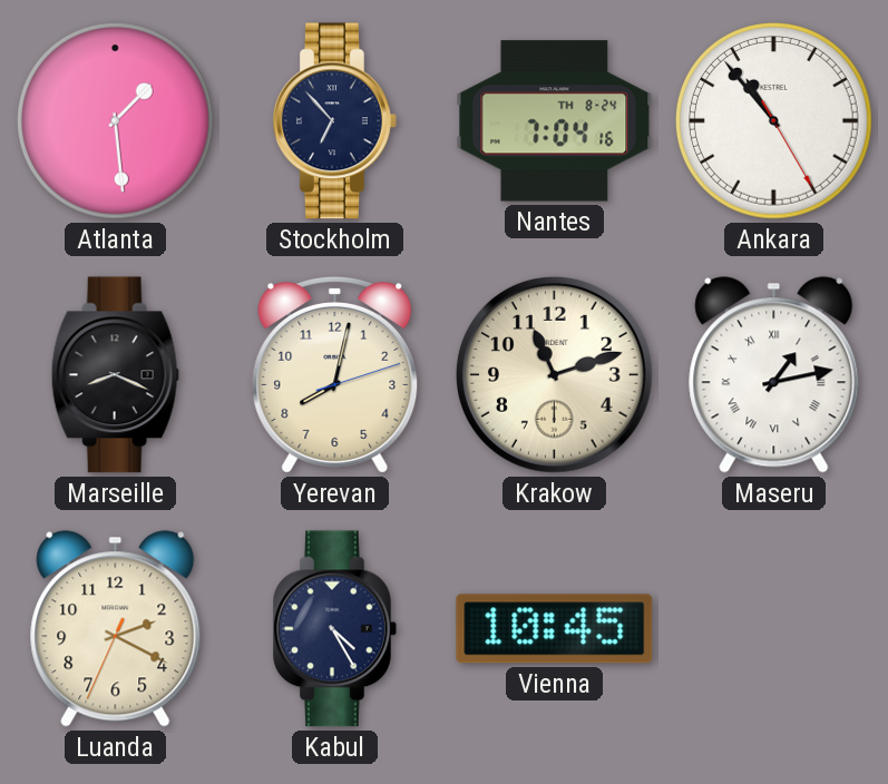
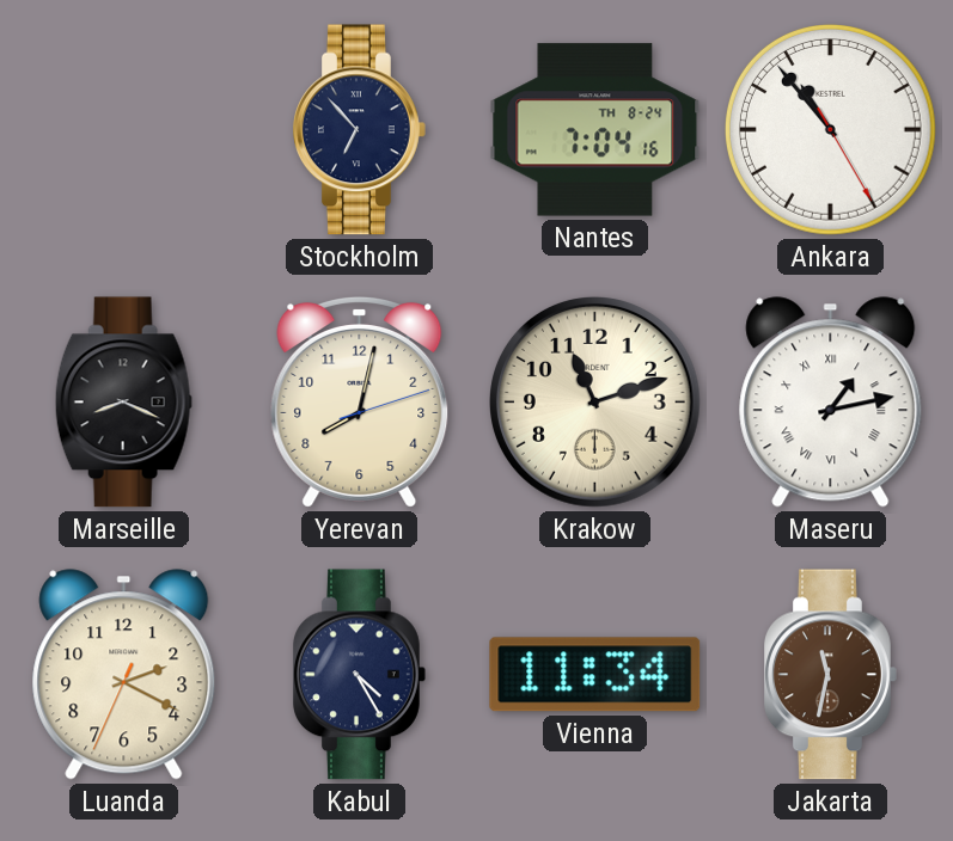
Atlanta: 1:29 -> none (115, 120)
Vienna: 10:45 -> 11:34 (595, 675)
Jakarta: none -> 11:32 (831, 675)
